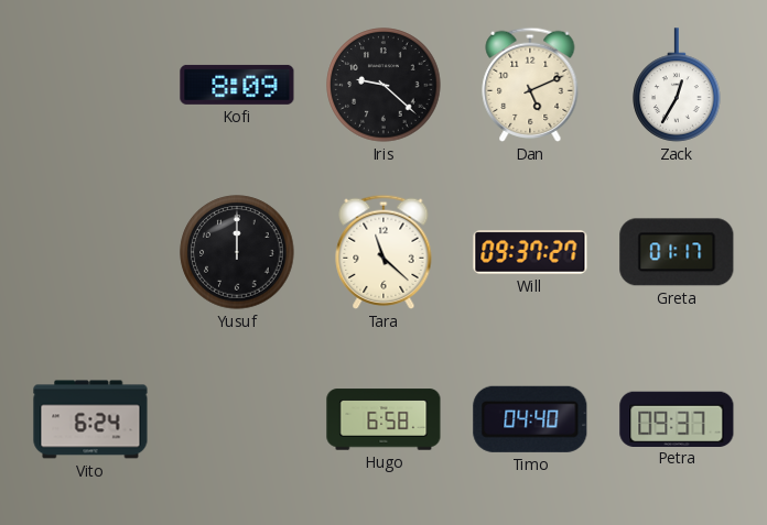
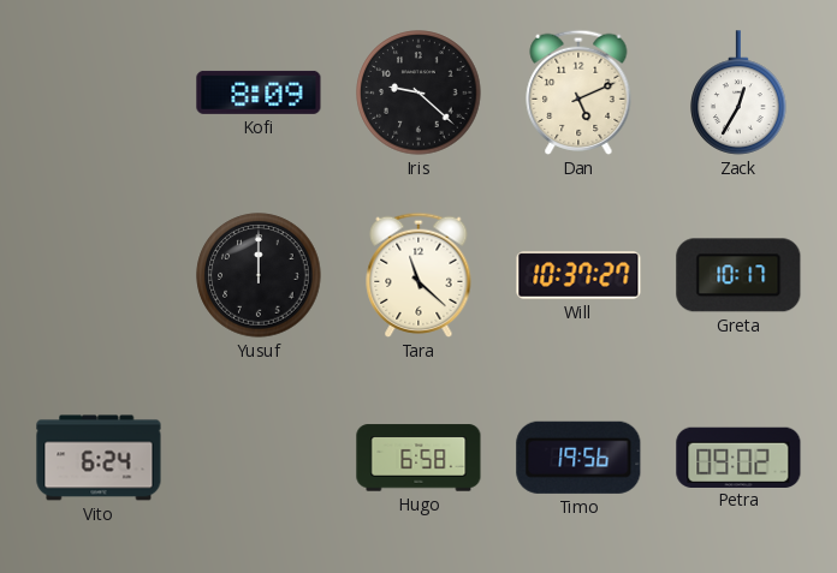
Will: 09:37 -> 10:37 (578, 275)
Greta: 01:17 -> 10:17 (738, 275)
Timo: 04:40 -> 19:56 (578, 458)
Petra: 09:37 -> 09:02 (738, 456)
